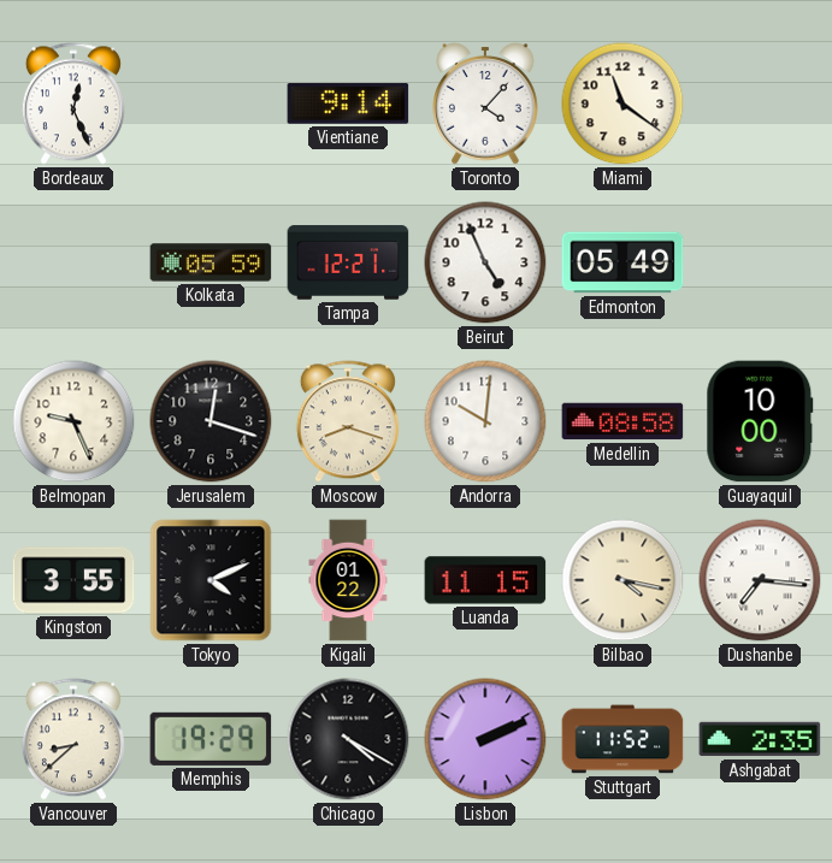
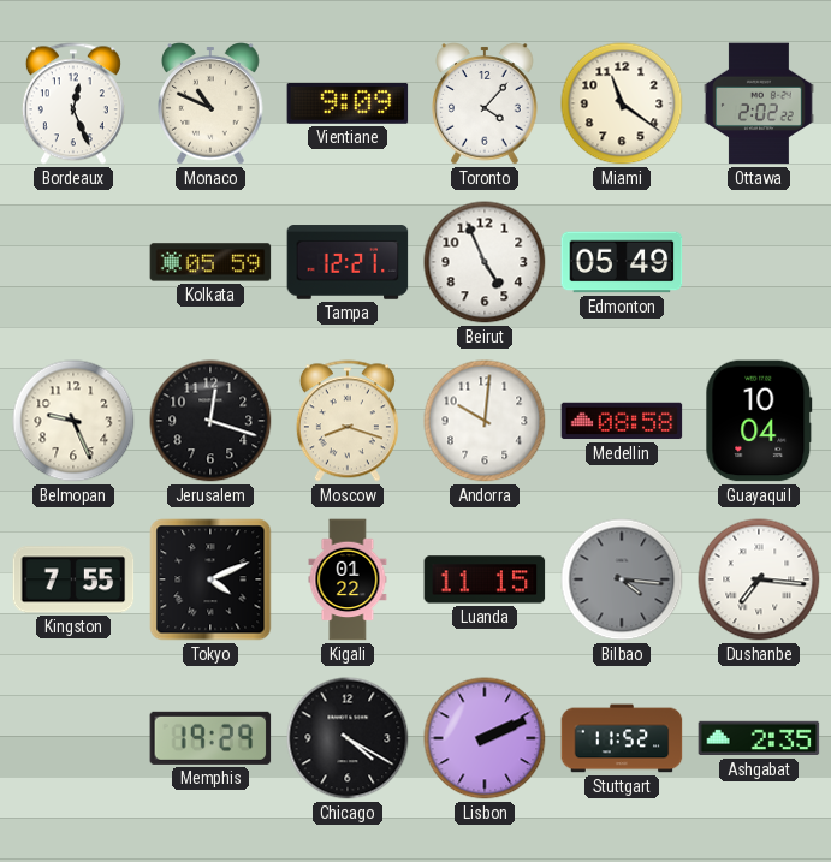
Monaco: none -> 10:49 (210, 103)
Vientiane: 9:14 -> 9:09 (348, 103)
Ottawa: none -> 2:02 (760, 103)
Guayaquil: 10:00 -> 10:04 (759, 421)
Kingston: 3:55 -> 7:55 (73, 579)
Bilbao: 4:17 -> 4:16 (622, 579)
Bilbao dial: cream -> grey (622, 579)
Vancouver: 8:38 -> none (73, 739)
